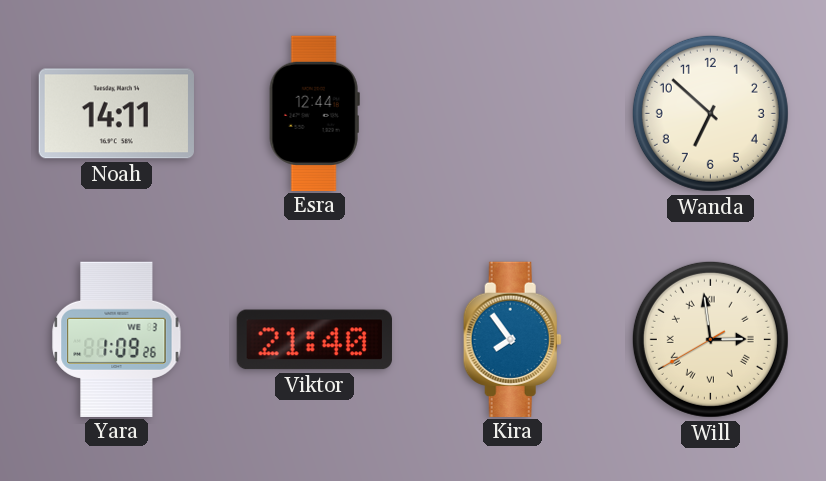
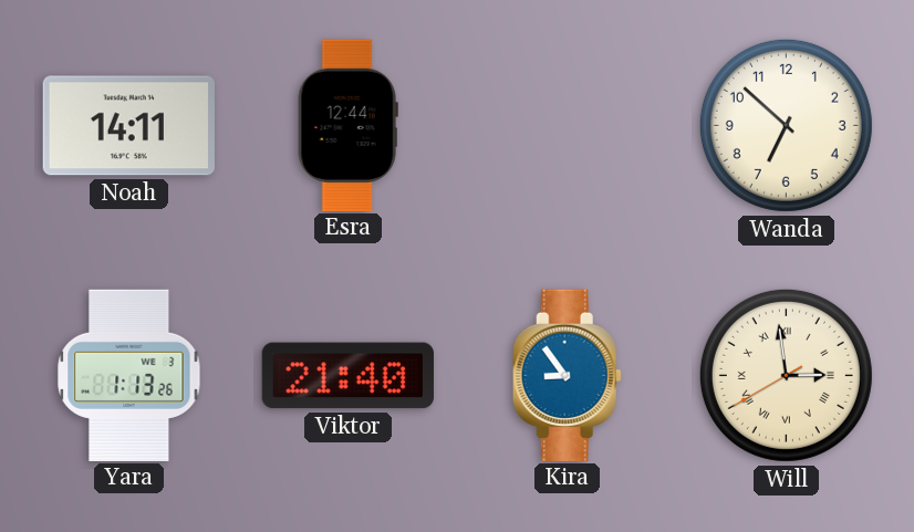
Yara: 1:09 -> 1:13 (129, 375)
Kira: 7:54 -> 8:54 (567, 375)
